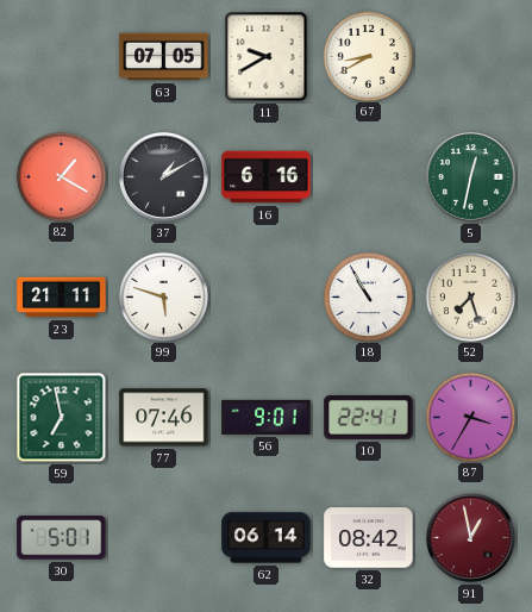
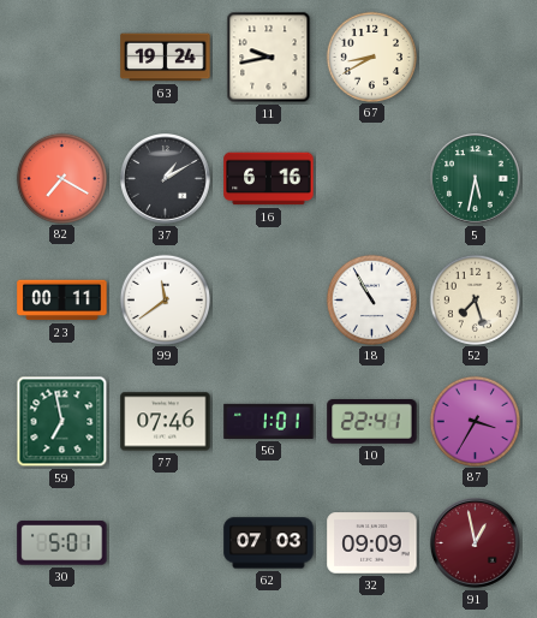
63: 07:05 -> 19:24 (166, 58)
11: 9:40 -> 9:43 (269, 58)
82: 1:20 -> 7:20 (61, 178)
5: 12:32 -> 5:32 (476, 179)
23: 21:11 -> 00:11 (62, 301)
99: 5:48 -> 11:39 (165, 299)
56: 9:01 -> 1:01 (269, 421)
62: 06:14 -> 07:03 (269, 543)
32: 08:42 -> 09:09 (372, 543)
